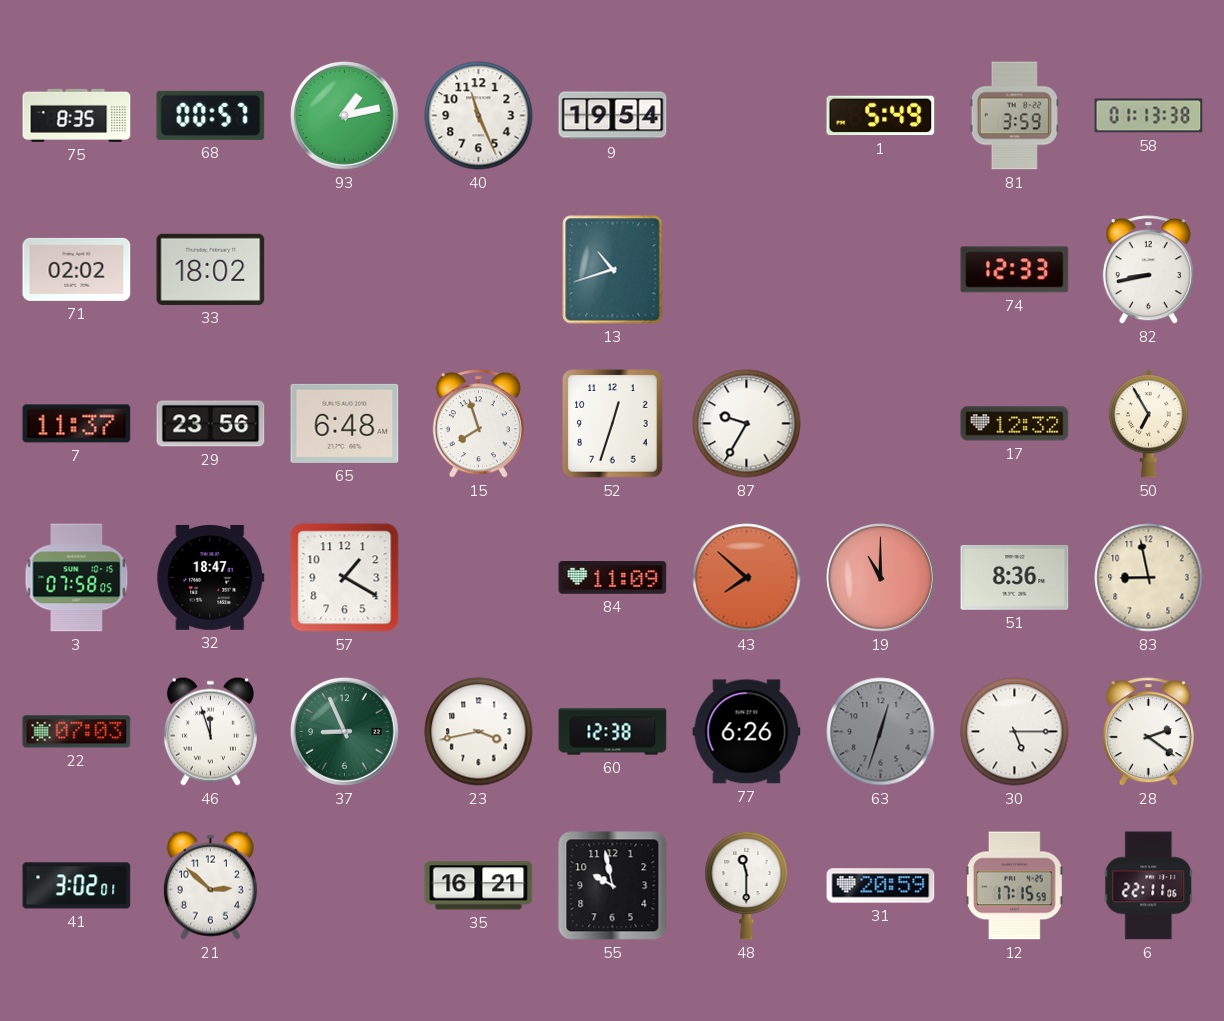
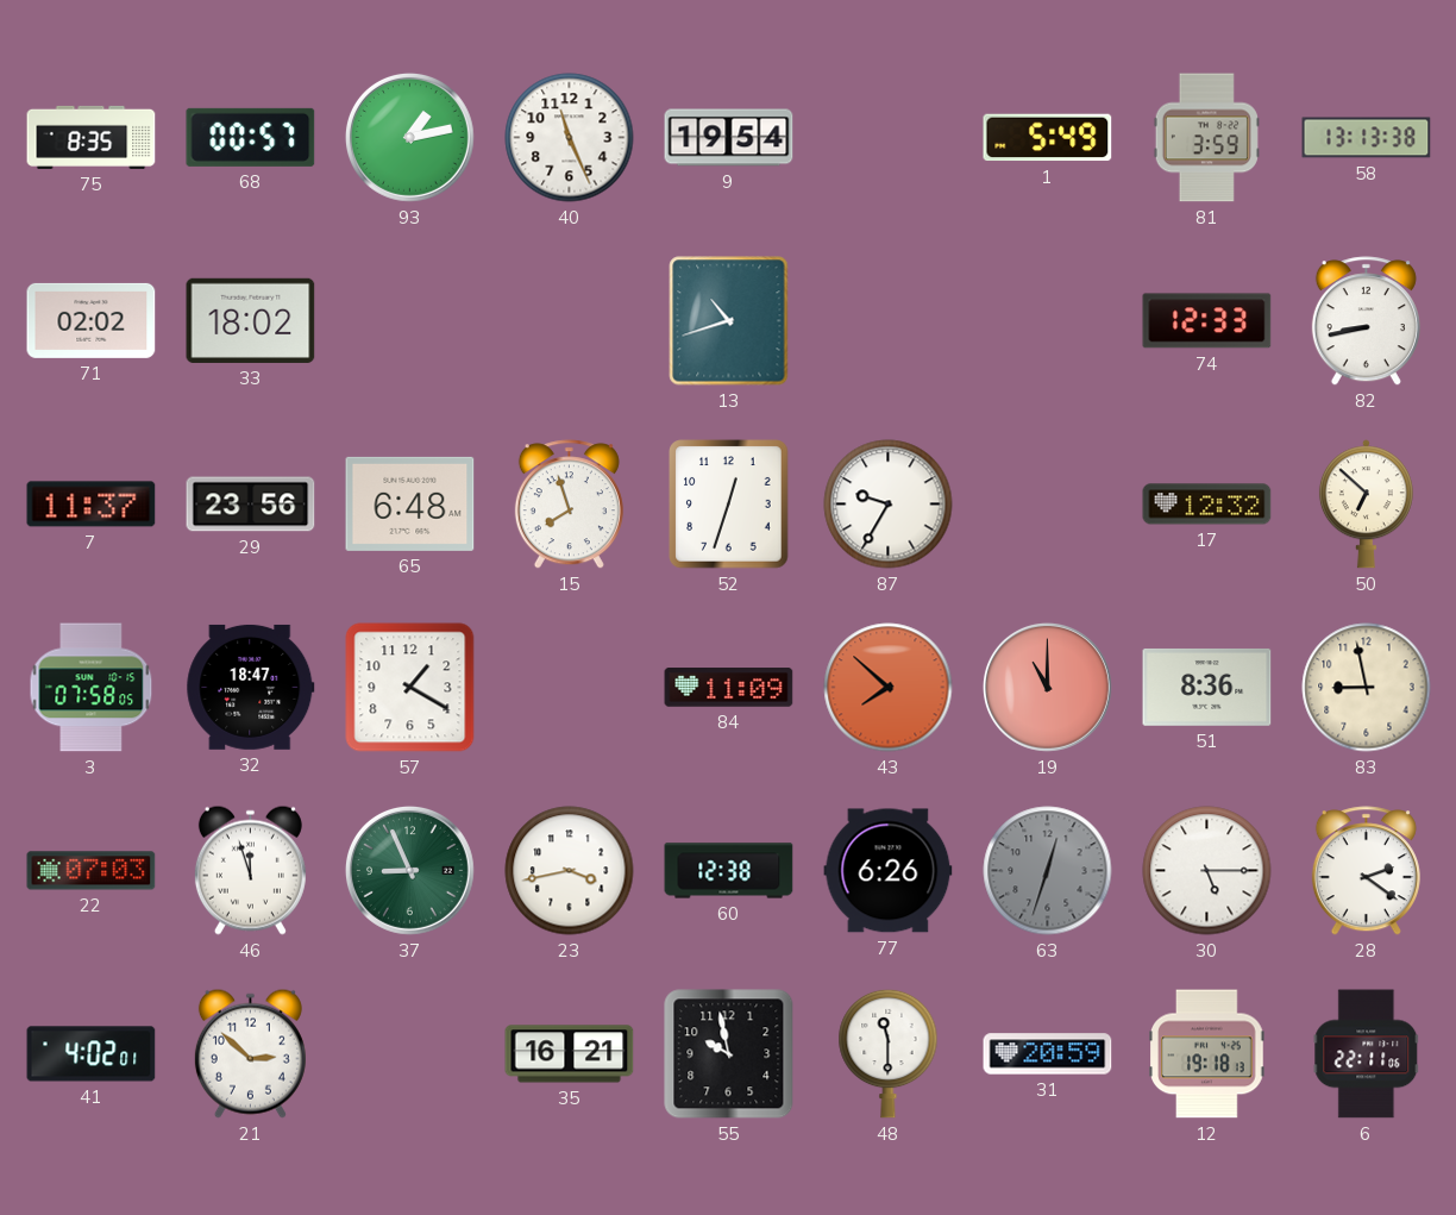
58: 01:13 -> 13:13 (1367, 138)
50: 6:55 -> 6:52 (1366, 505)
41: 3:02 -> 4:02 (92, 1054)
12: 17:15 -> 19:18 (1207, 1054)
